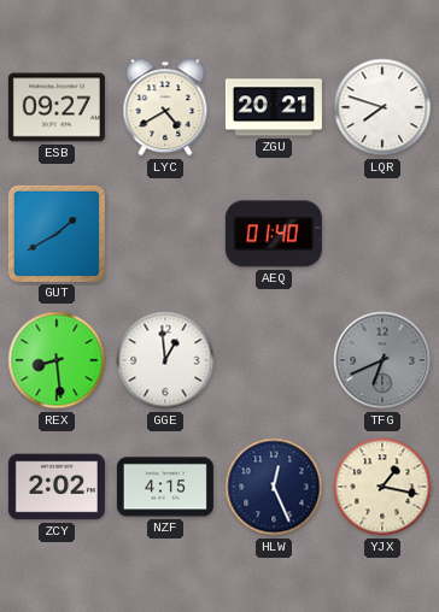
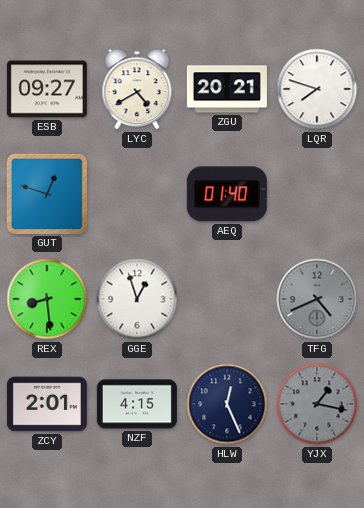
GUT: 1:40 -> 12:48 (47, 194)
GGE: 12:59 -> 12:57 (137, 299)
TFG: 6:41 -> 4:41 (317, 299)
ZCY: 2:02 -> 2:01 (47, 404)
YJX dial: cream -> grey (317, 404)
